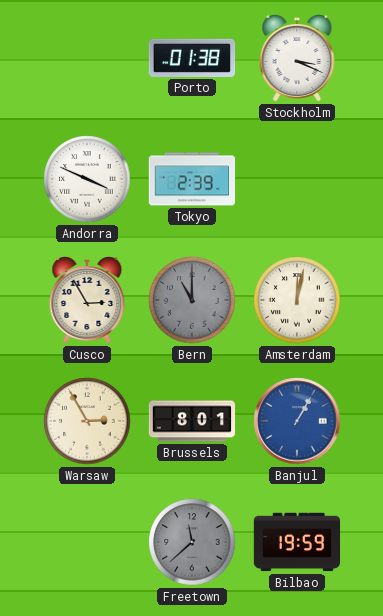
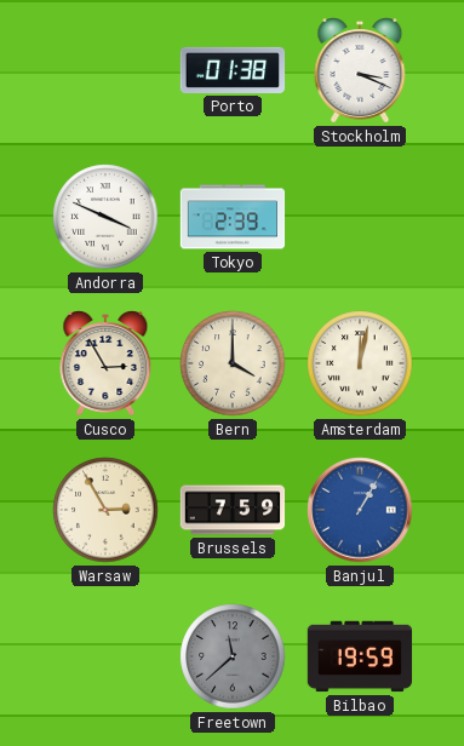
Bern: 11:00 -> 4:00 (233, 363)
Bern dial: grey -> cream (233, 363)
Brussels: 8:01 -> 7:59 (233, 510)
